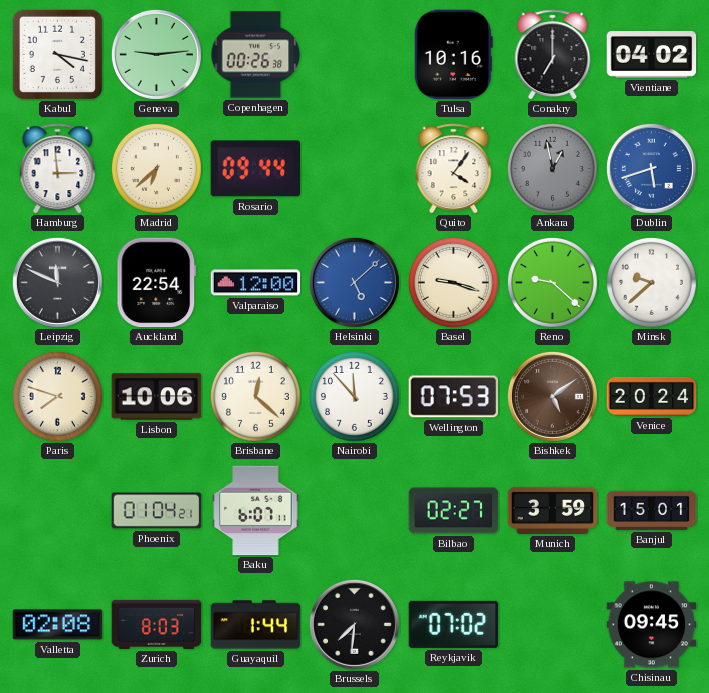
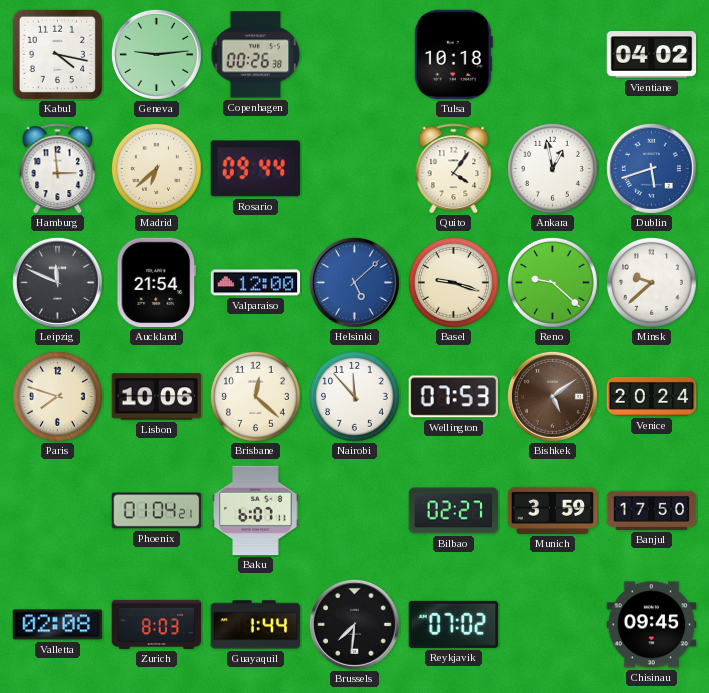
Tulsa: 10:16 -> 10:18 (453, 55)
Conakry: 7:00 -> none (553, 55)
Ankara dial: grey -> white (552, 168)
Auckland: 22:54 -> 21:54 (157, 283)
Banjul: 15:01 -> 17:50 (652, 510)
